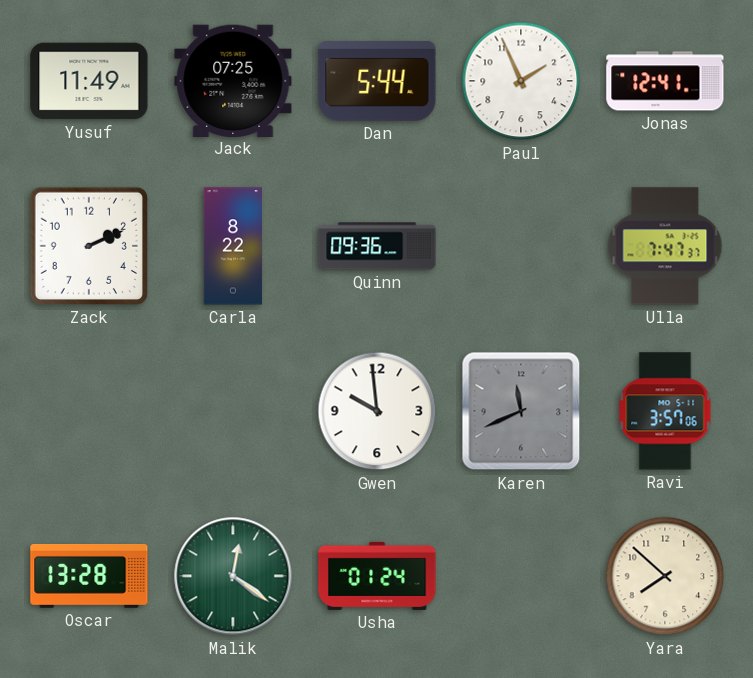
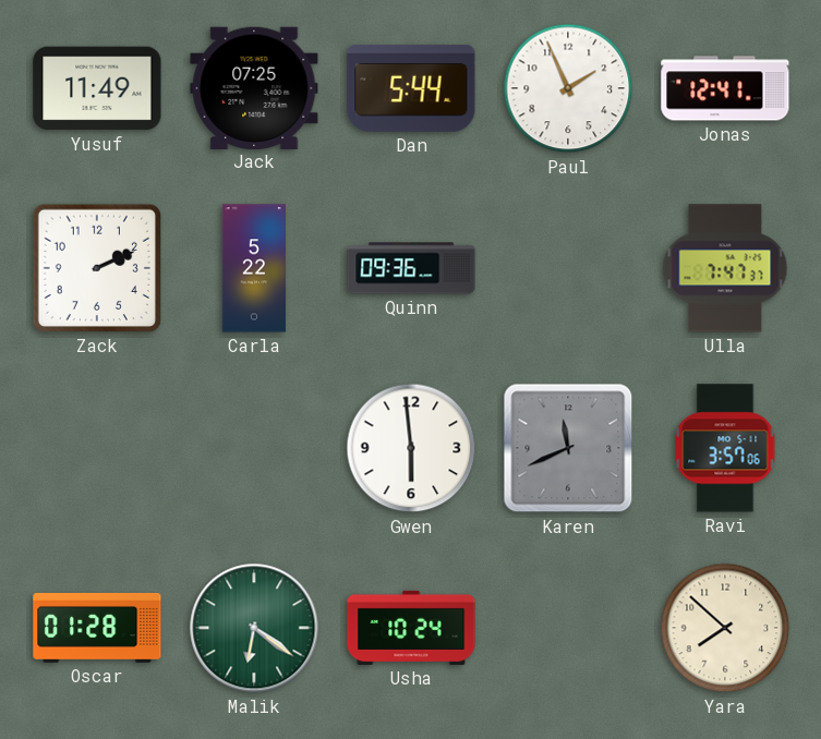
Carla: 8:22 -> 5:22 (254, 268)
Gwen: 9:59 -> 5:59 (411, 448)
Oscar: 13:28 -> 01:28 (97, 628)
Malik: 12:21 -> 6:21 (254, 628)
Usha: 01:24 -> 10:24 (411, 628)
